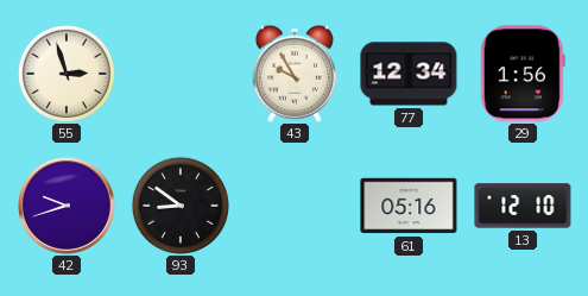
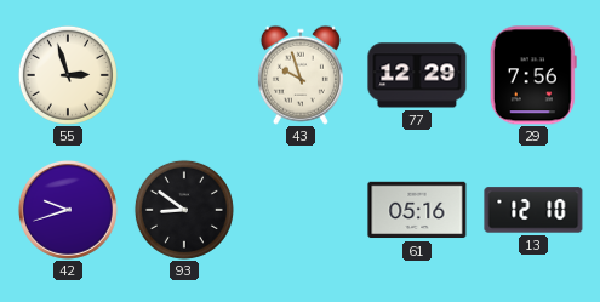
43: 9:55 -> 9:57 (301, 75)
77: 12:34 -> 12:29 (417, 75)
29: 1:56 -> 7:56 (533, 75)
